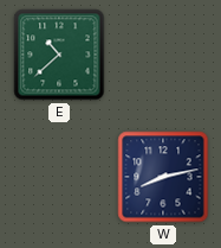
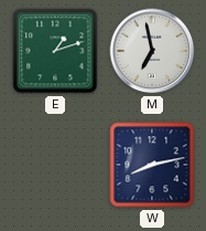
E: 10:38 -> 1:12 (55, 51)
M: none -> 6:58 (152, 51)
